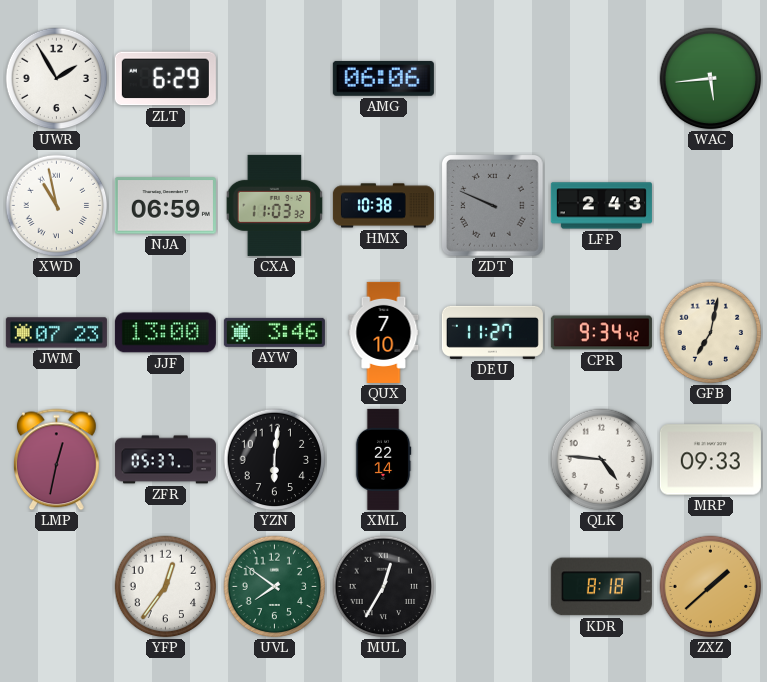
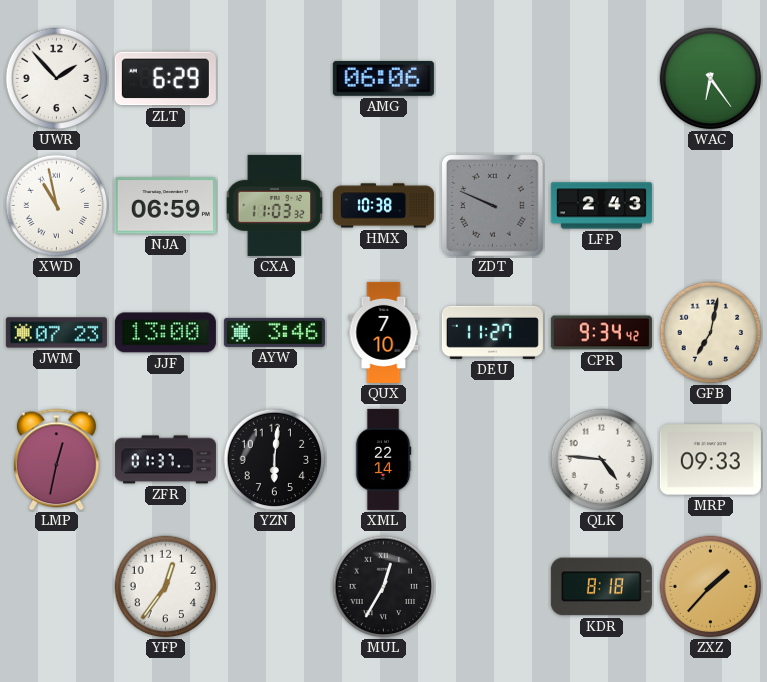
UWR: 1:55 -> 1:53 (57, 79)
WAC: 5:44 -> 6:24 (711, 79)
ZFR: 05:37 -> 01:37 (165, 460)
UVL: 7:51 -> none (275, 587)
ZXZ: 1:38 -> 1:37 (711, 587)
